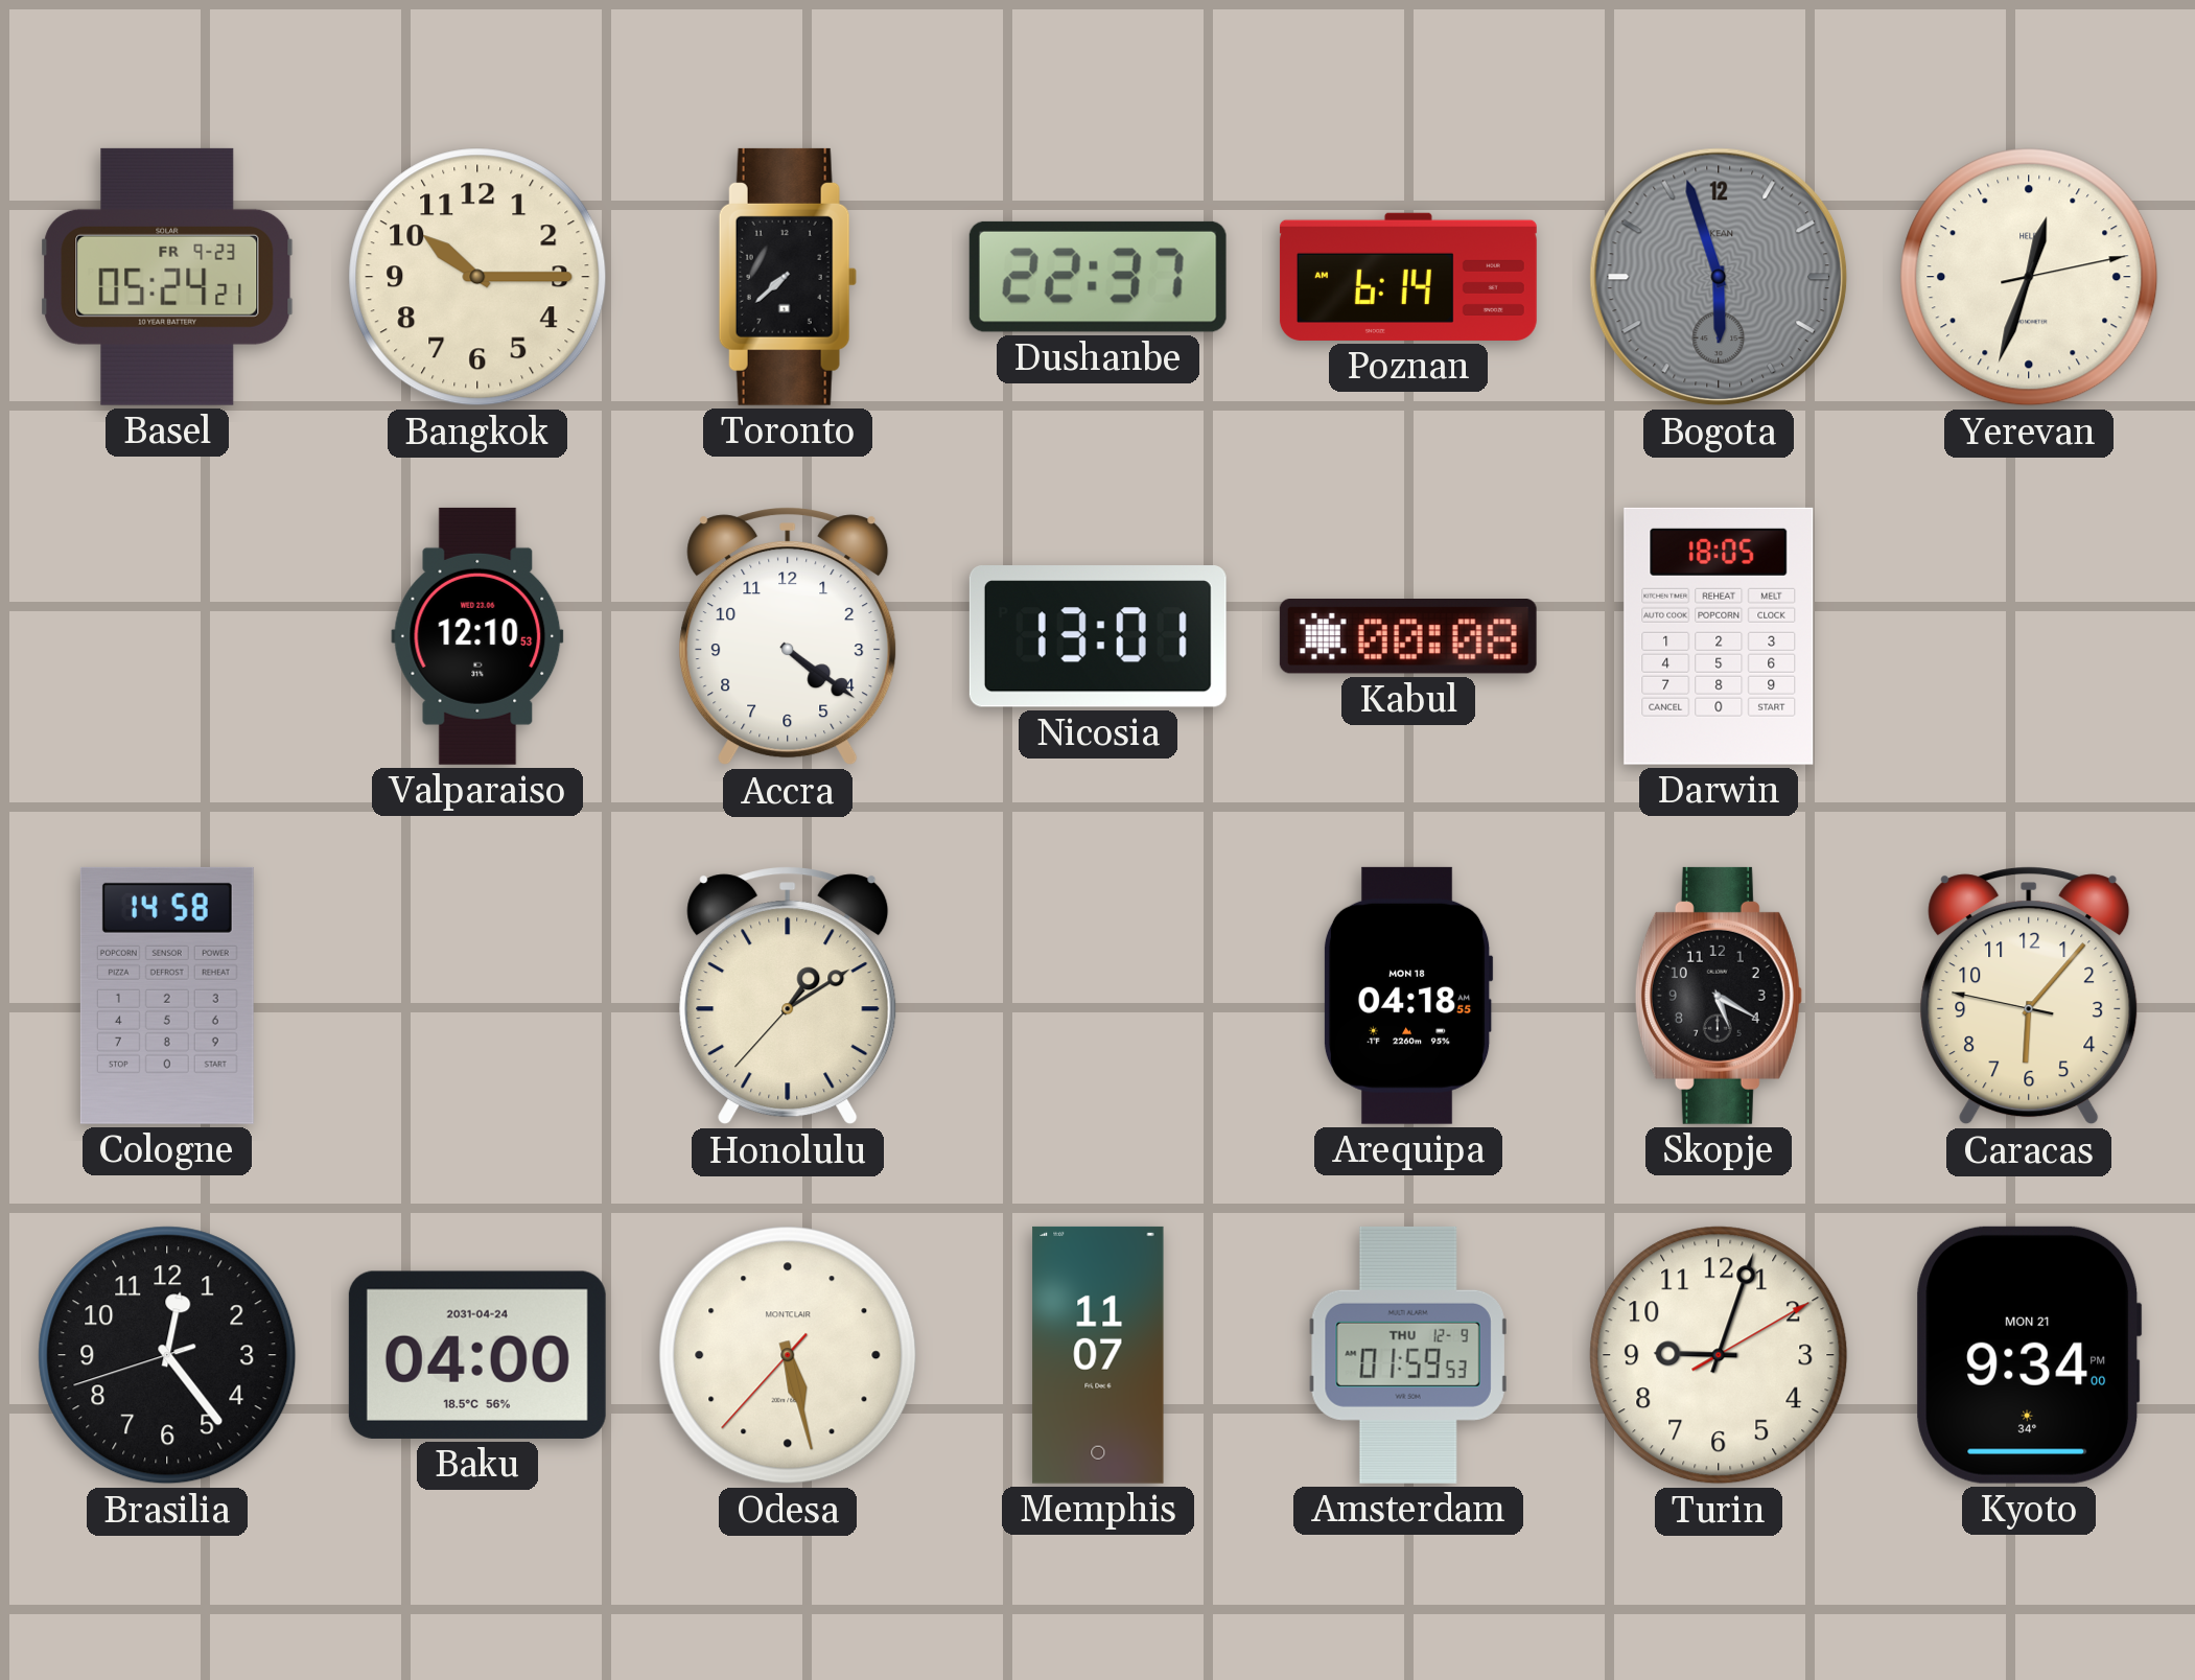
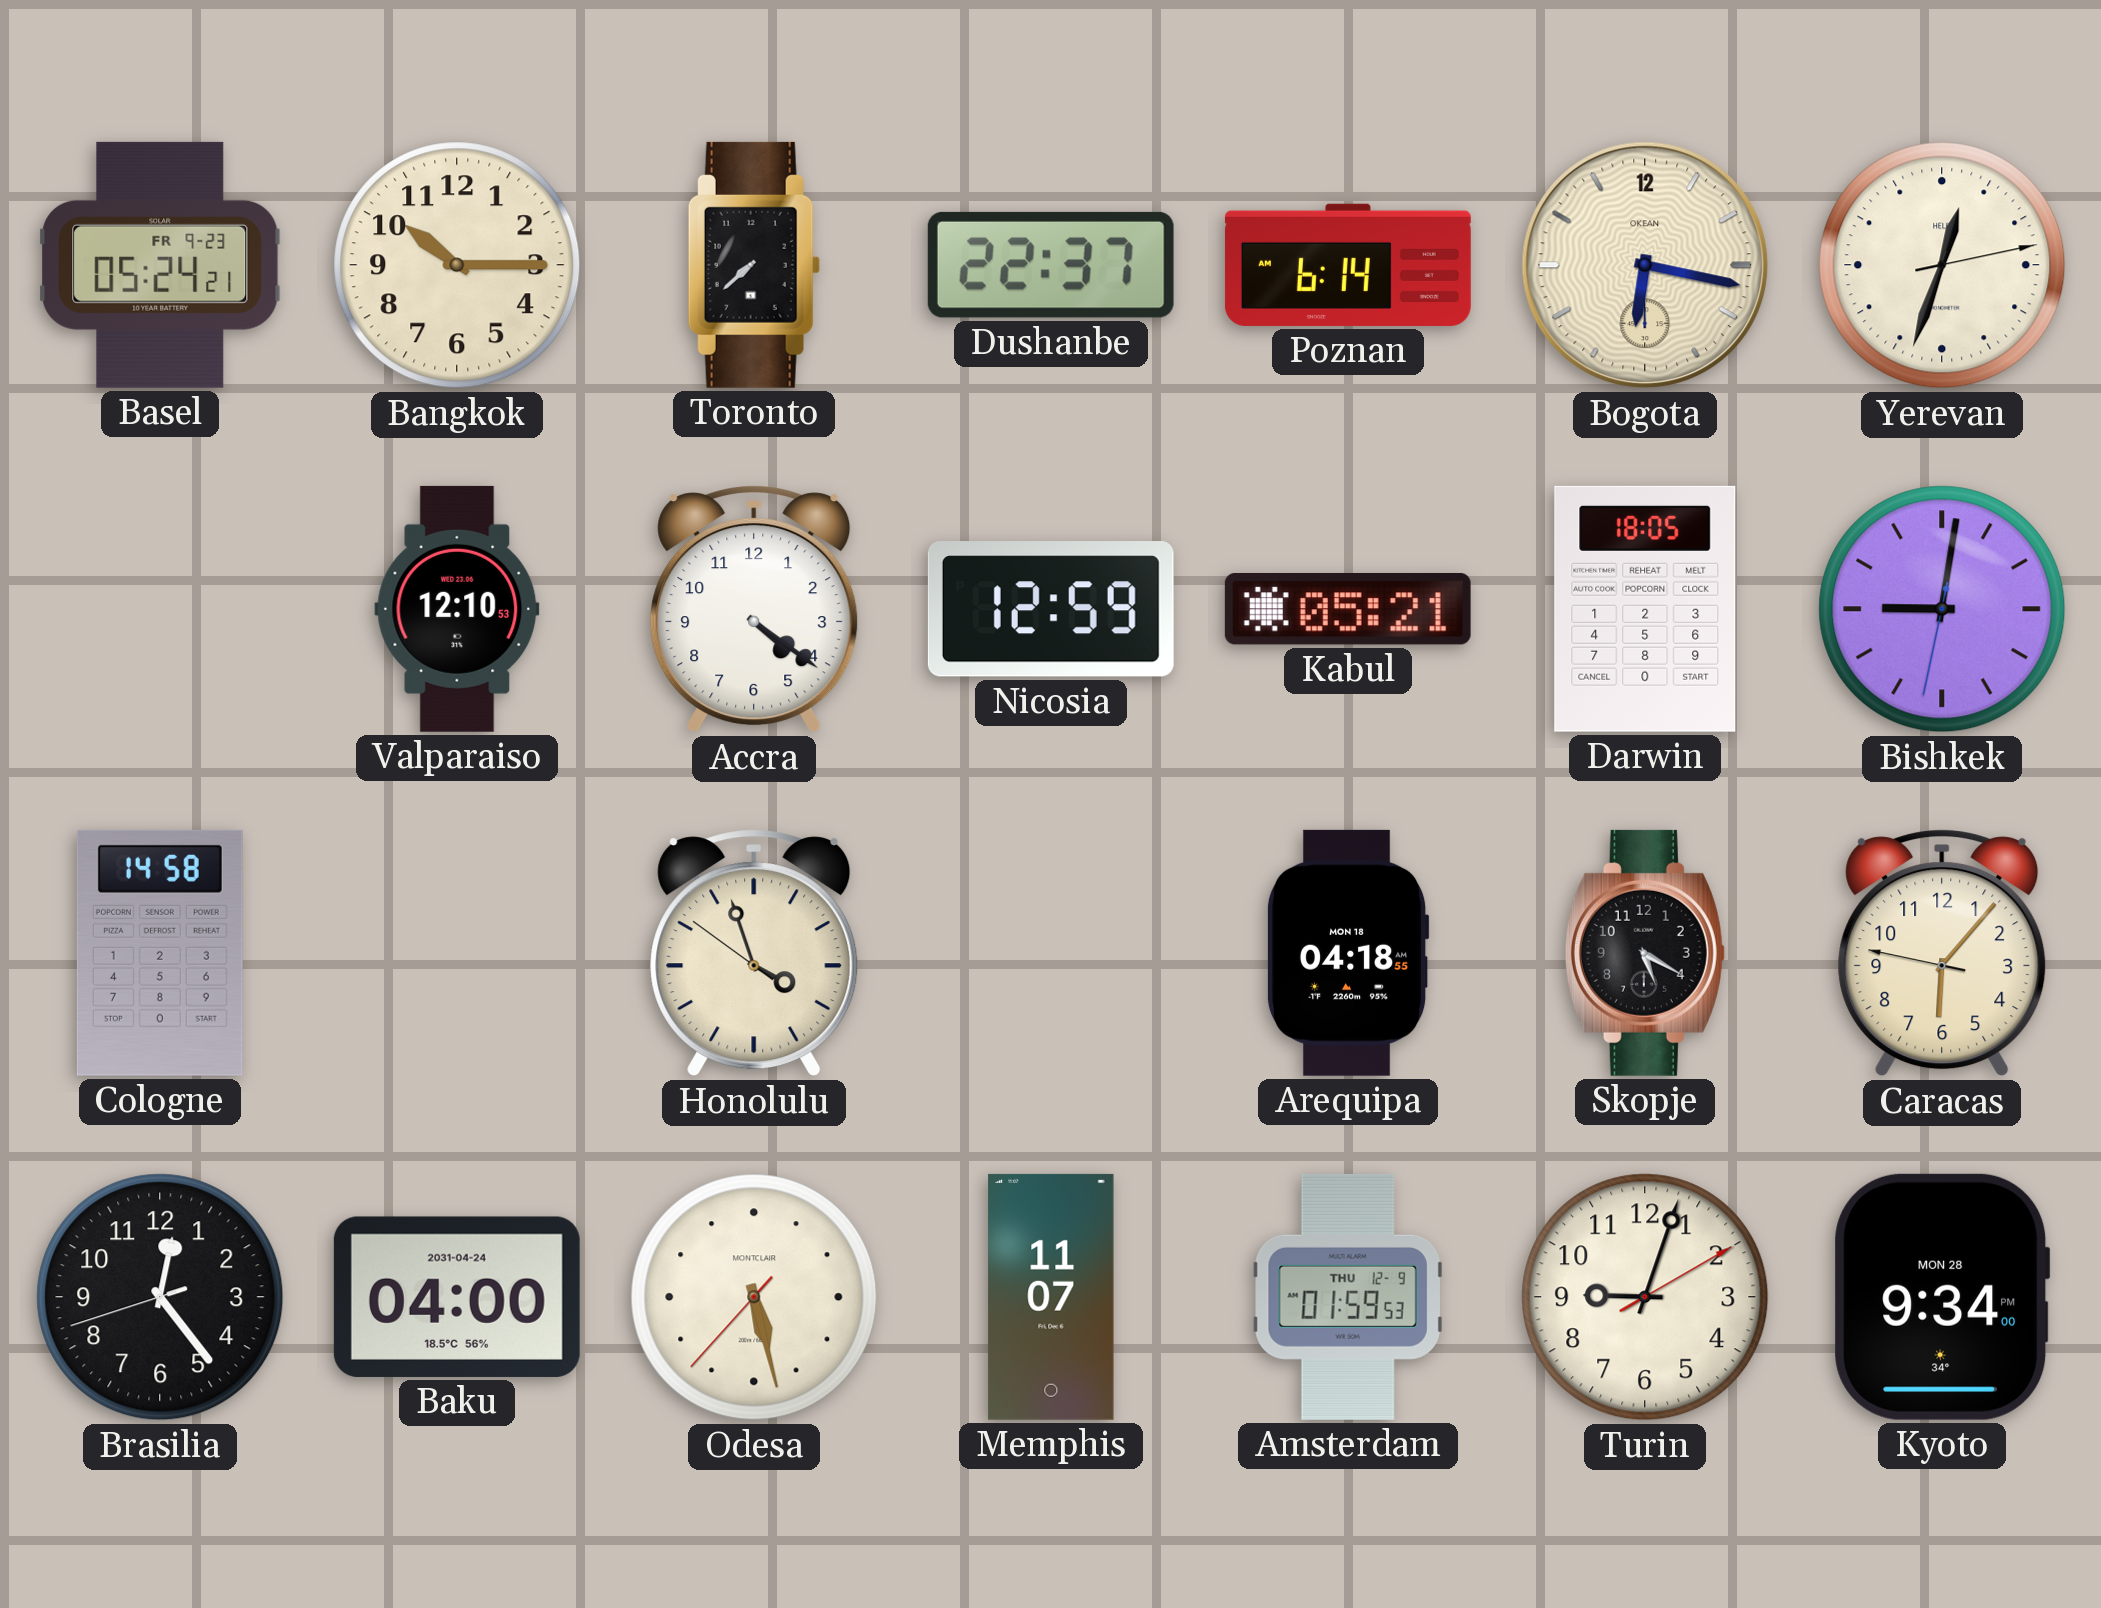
Bogota: 5:57 -> 6:17 (1645, 265)
Bogota dial: grey -> cream (1645, 265)
Nicosia: 13:01 -> 12:59 (1051, 609)
Kabul: 00:08 -> 05:21 (1348, 610)
Bishkek: none -> 9:01 (1942, 609)
Honolulu: 1:09 -> 3:56 (754, 953)
Kyoto date: MON 21 -> MON 28 (1942, 1297)
